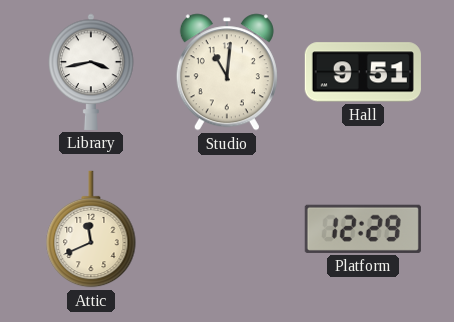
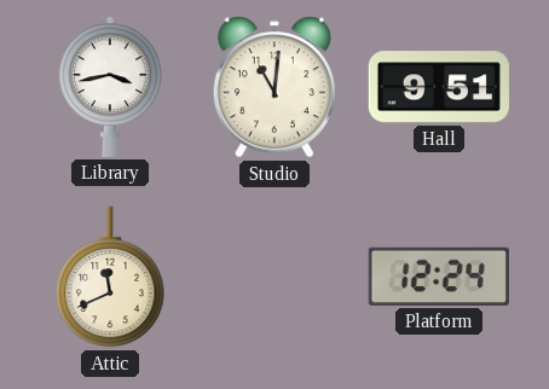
Platform: 12:29 -> 12:24 (439, 277)
